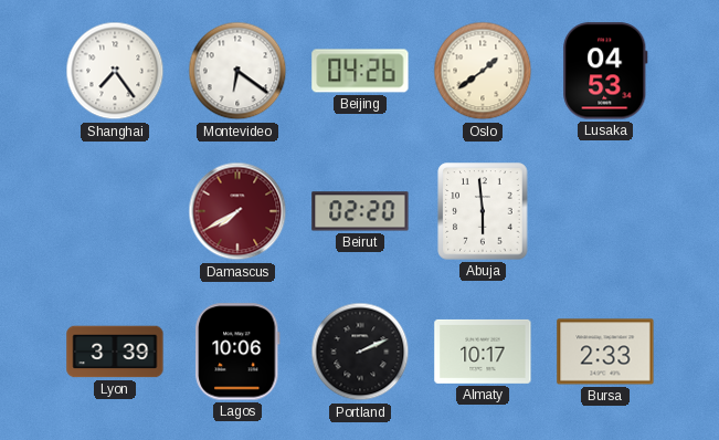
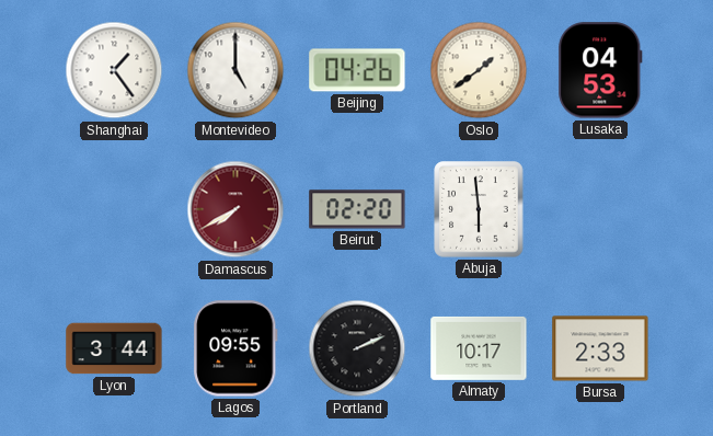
Shanghai: 7:24 -> 1:24 (114, 70)
Montevideo: 6:21 -> 5:00 (235, 70)
Lyon: 3:39 -> 3:44 (114, 348)
Lagos: 10:06 -> 09:55 (235, 348)
